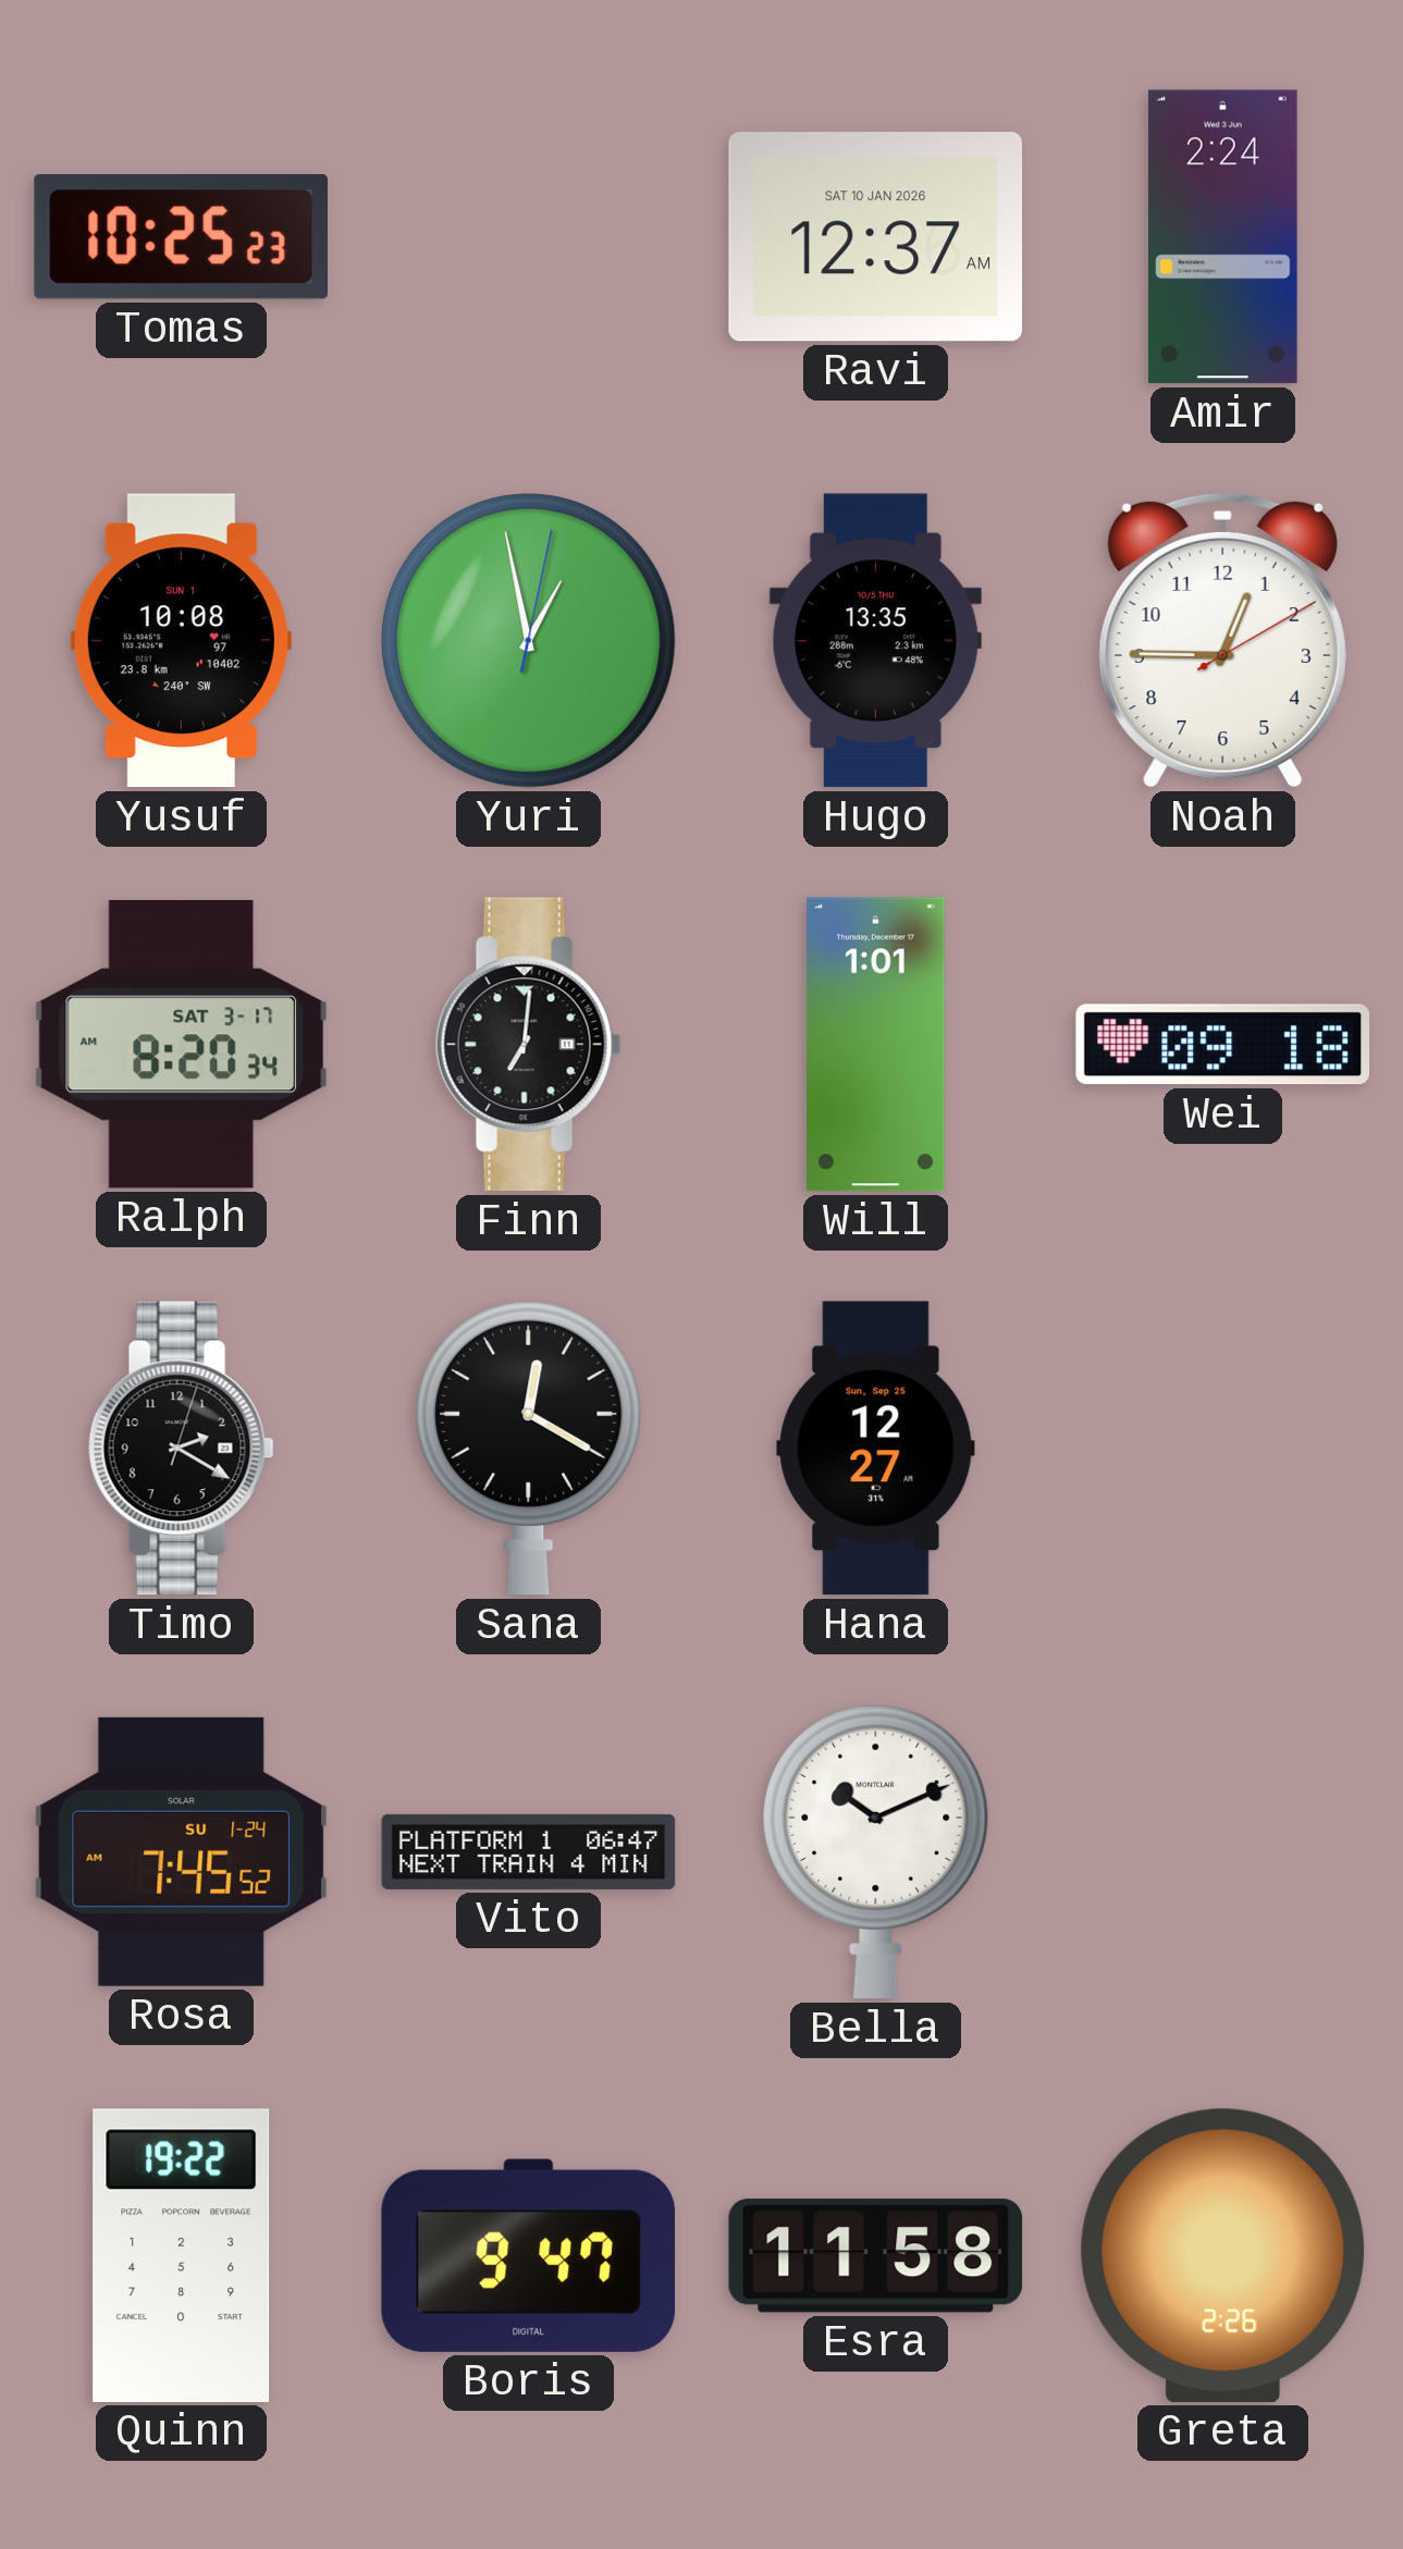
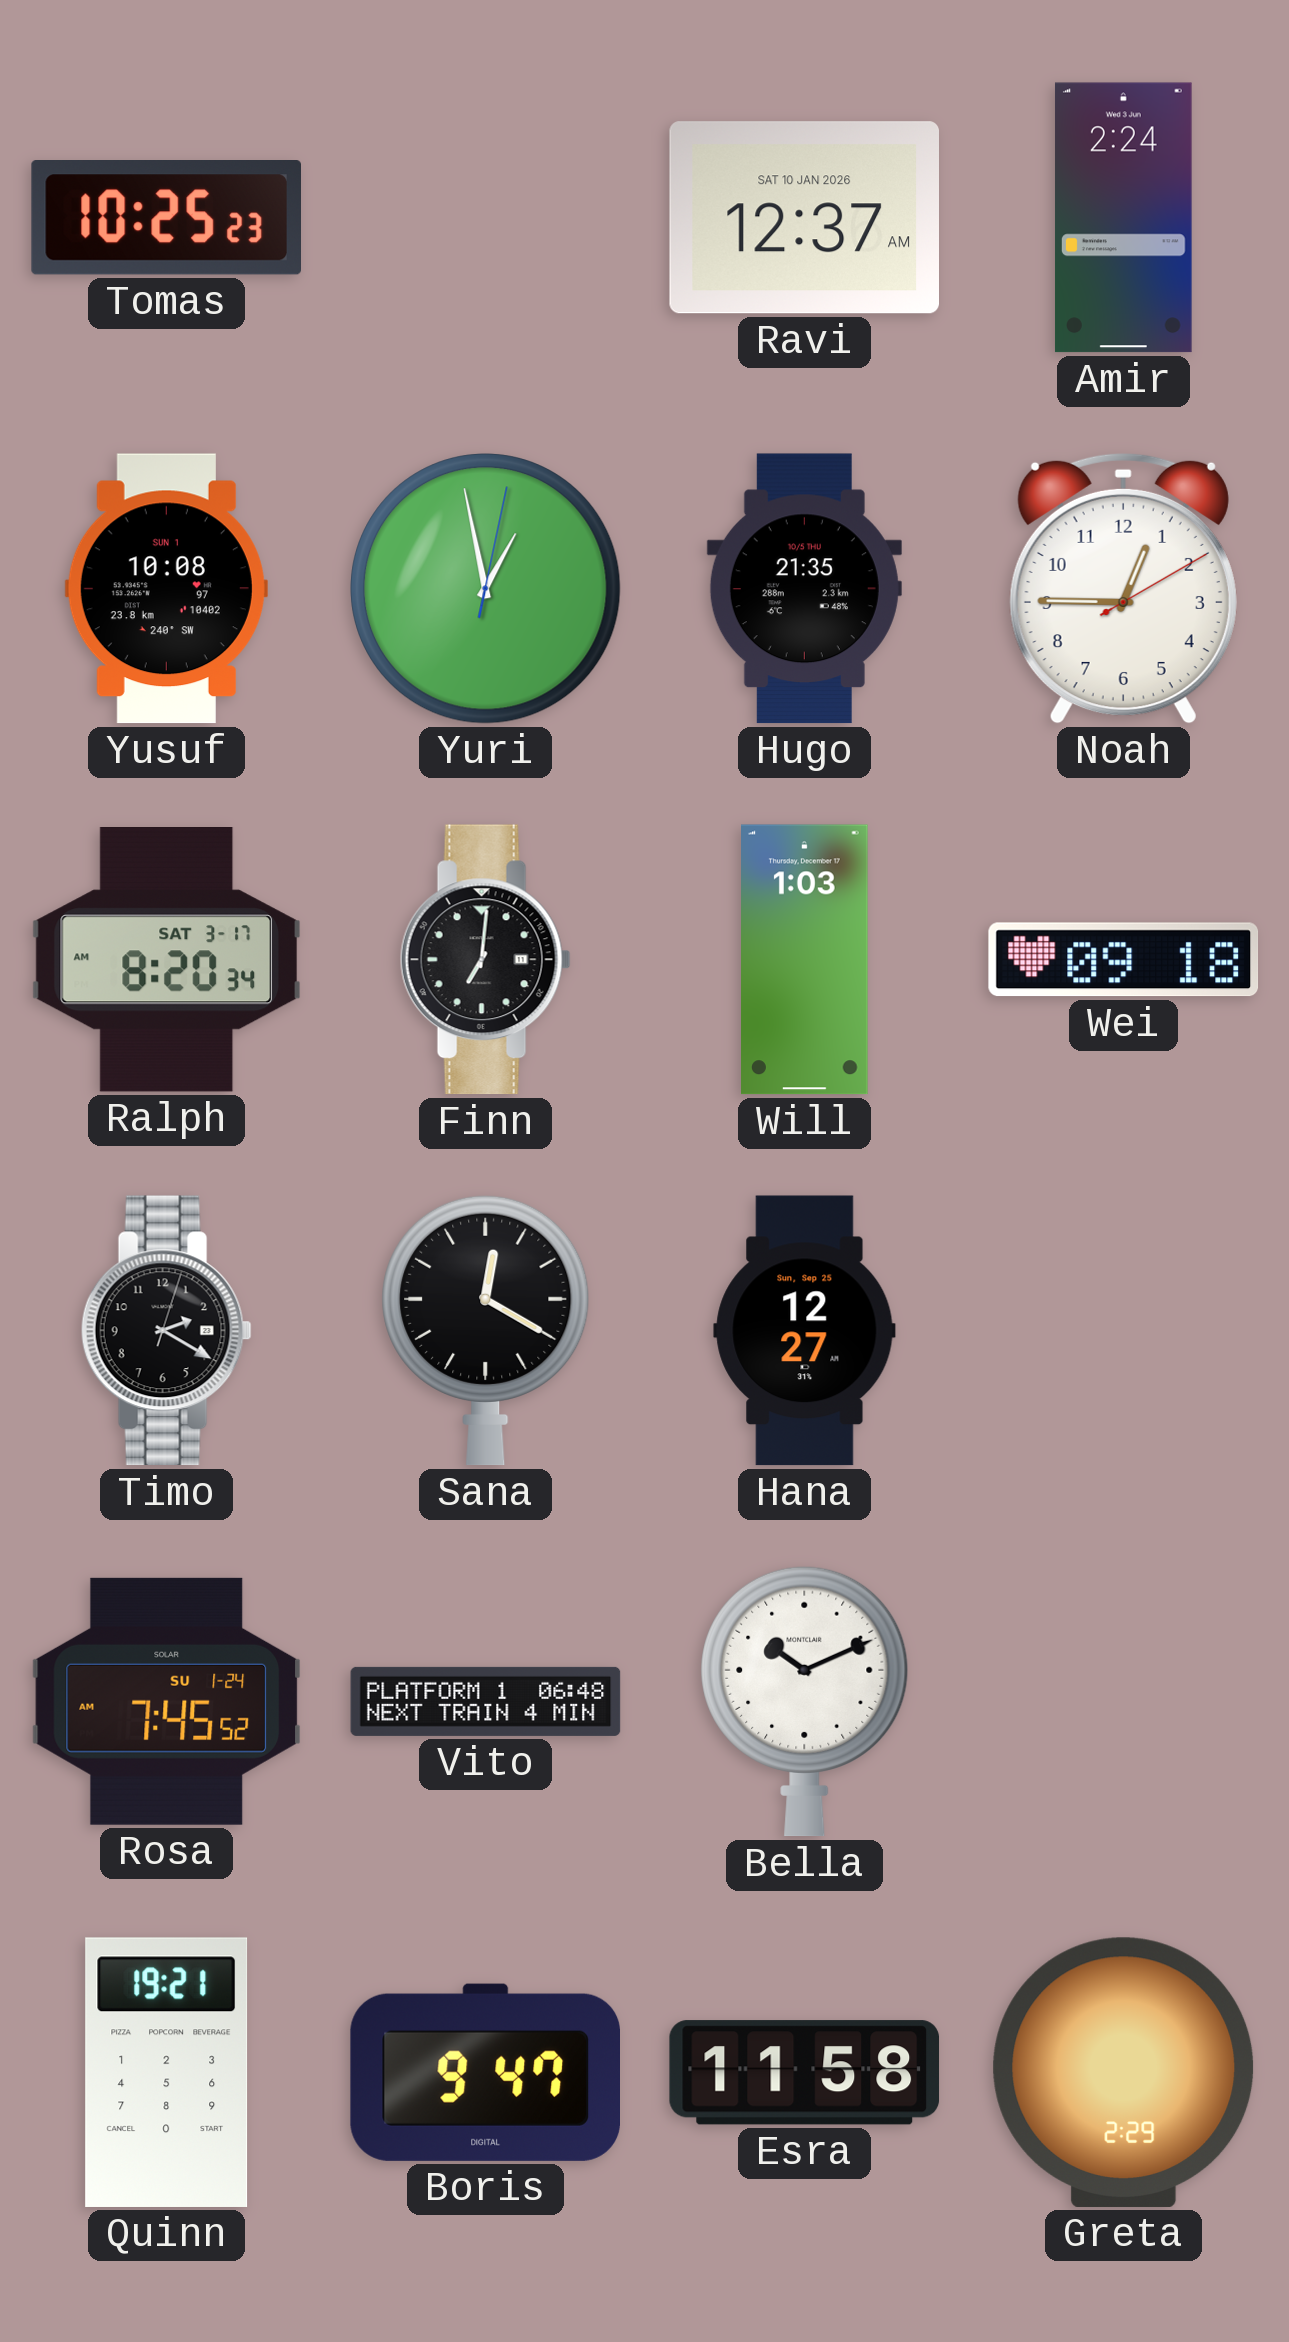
Hugo: 13:35 -> 21:35 (804, 589)
Will: 1:01 -> 1:03 (805, 960)
Vito: 06:47 -> 06:48 (486, 1701)
Quinn: 19:22 -> 19:21 (167, 2072)
Greta: 2:26 -> 2:29 (1124, 2072)
